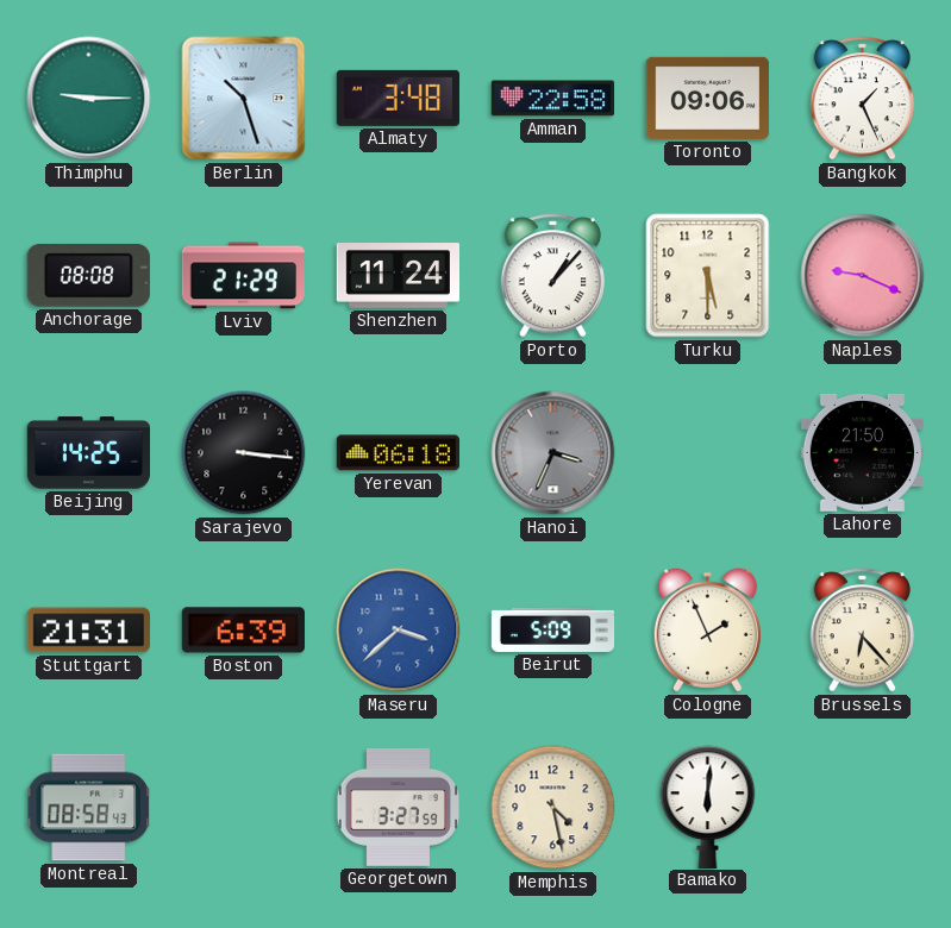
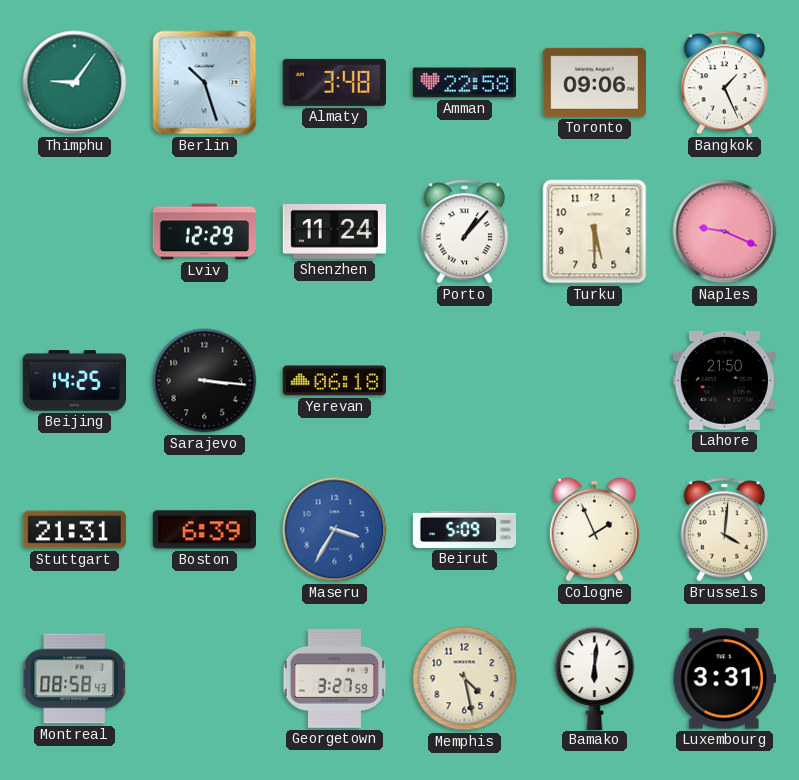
Thimphu: 9:15 -> 9:06 (75, 83)
Anchorage: 08:08 -> none (88, 275)
Lviv: 21:29 -> 12:29 (204, 232)
Hanoi: 3:34 -> none (553, 453)
Maseru: 3:38 -> 3:35 (335, 530)
Brussels: 6:23 -> 4:01 (725, 530)
Luxembourg: none -> 3:31 (724, 679)
